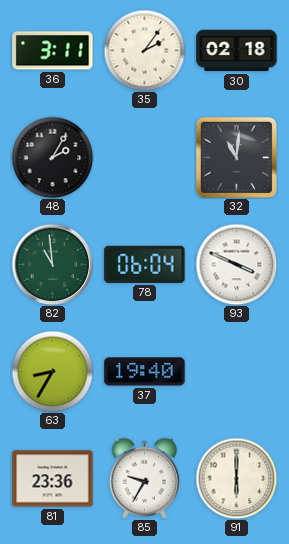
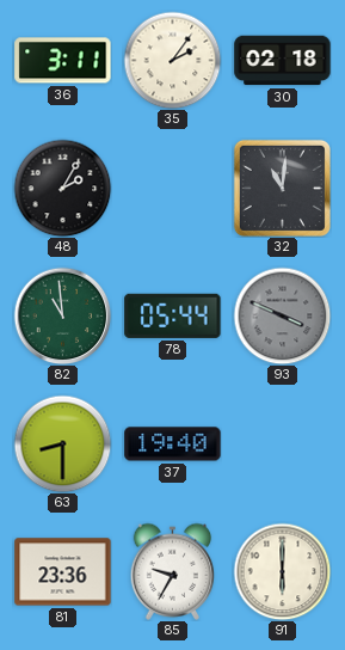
78: 06:04 -> 05:44 (173, 315)
93 dial: white -> grey (282, 315)
63: 8:35 -> 8:30 (62, 443)
